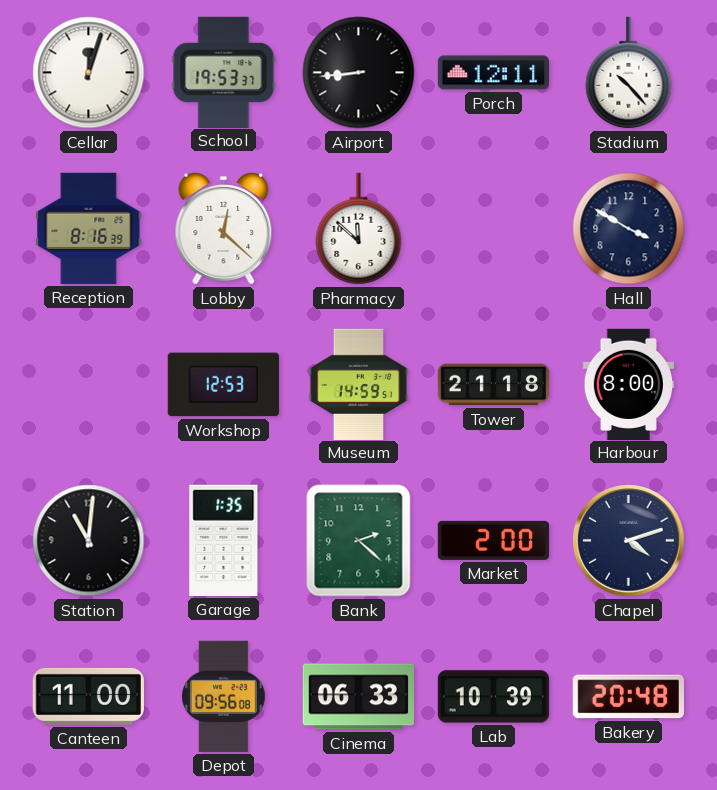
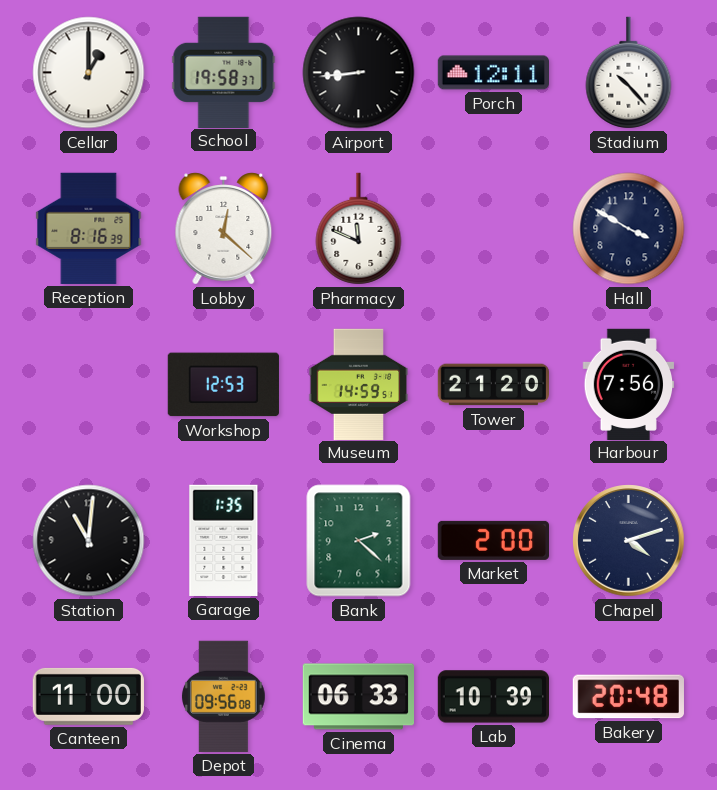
Cellar: 12:03 -> 1:00 (89, 73)
School: 19:53 -> 19:58 (224, 72)
Pharmacy: 11:52 -> 11:49 (359, 229)
Tower: 21:18 -> 21:20 (493, 385)
Harbour: 8:00 -> 7:56 (629, 384)
